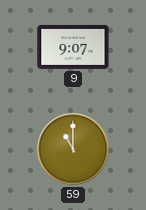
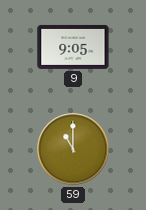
9: 9:07 -> 9:05 (73, 47)
